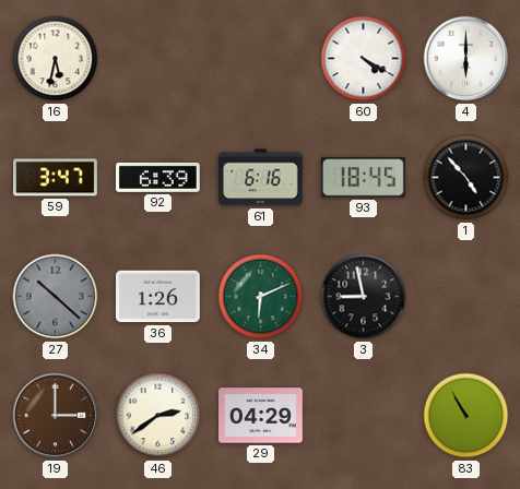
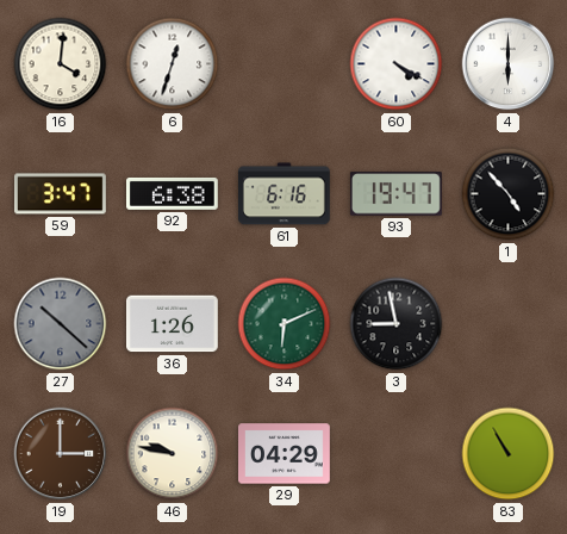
16: 5:32 -> 4:01 (61, 64)
6: none -> 12:33 (173, 64)
92: 6:39 -> 6:38 (173, 193)
93: 18:45 -> 19:47 (395, 194)
46: 2:39 -> 9:47 (173, 454)
